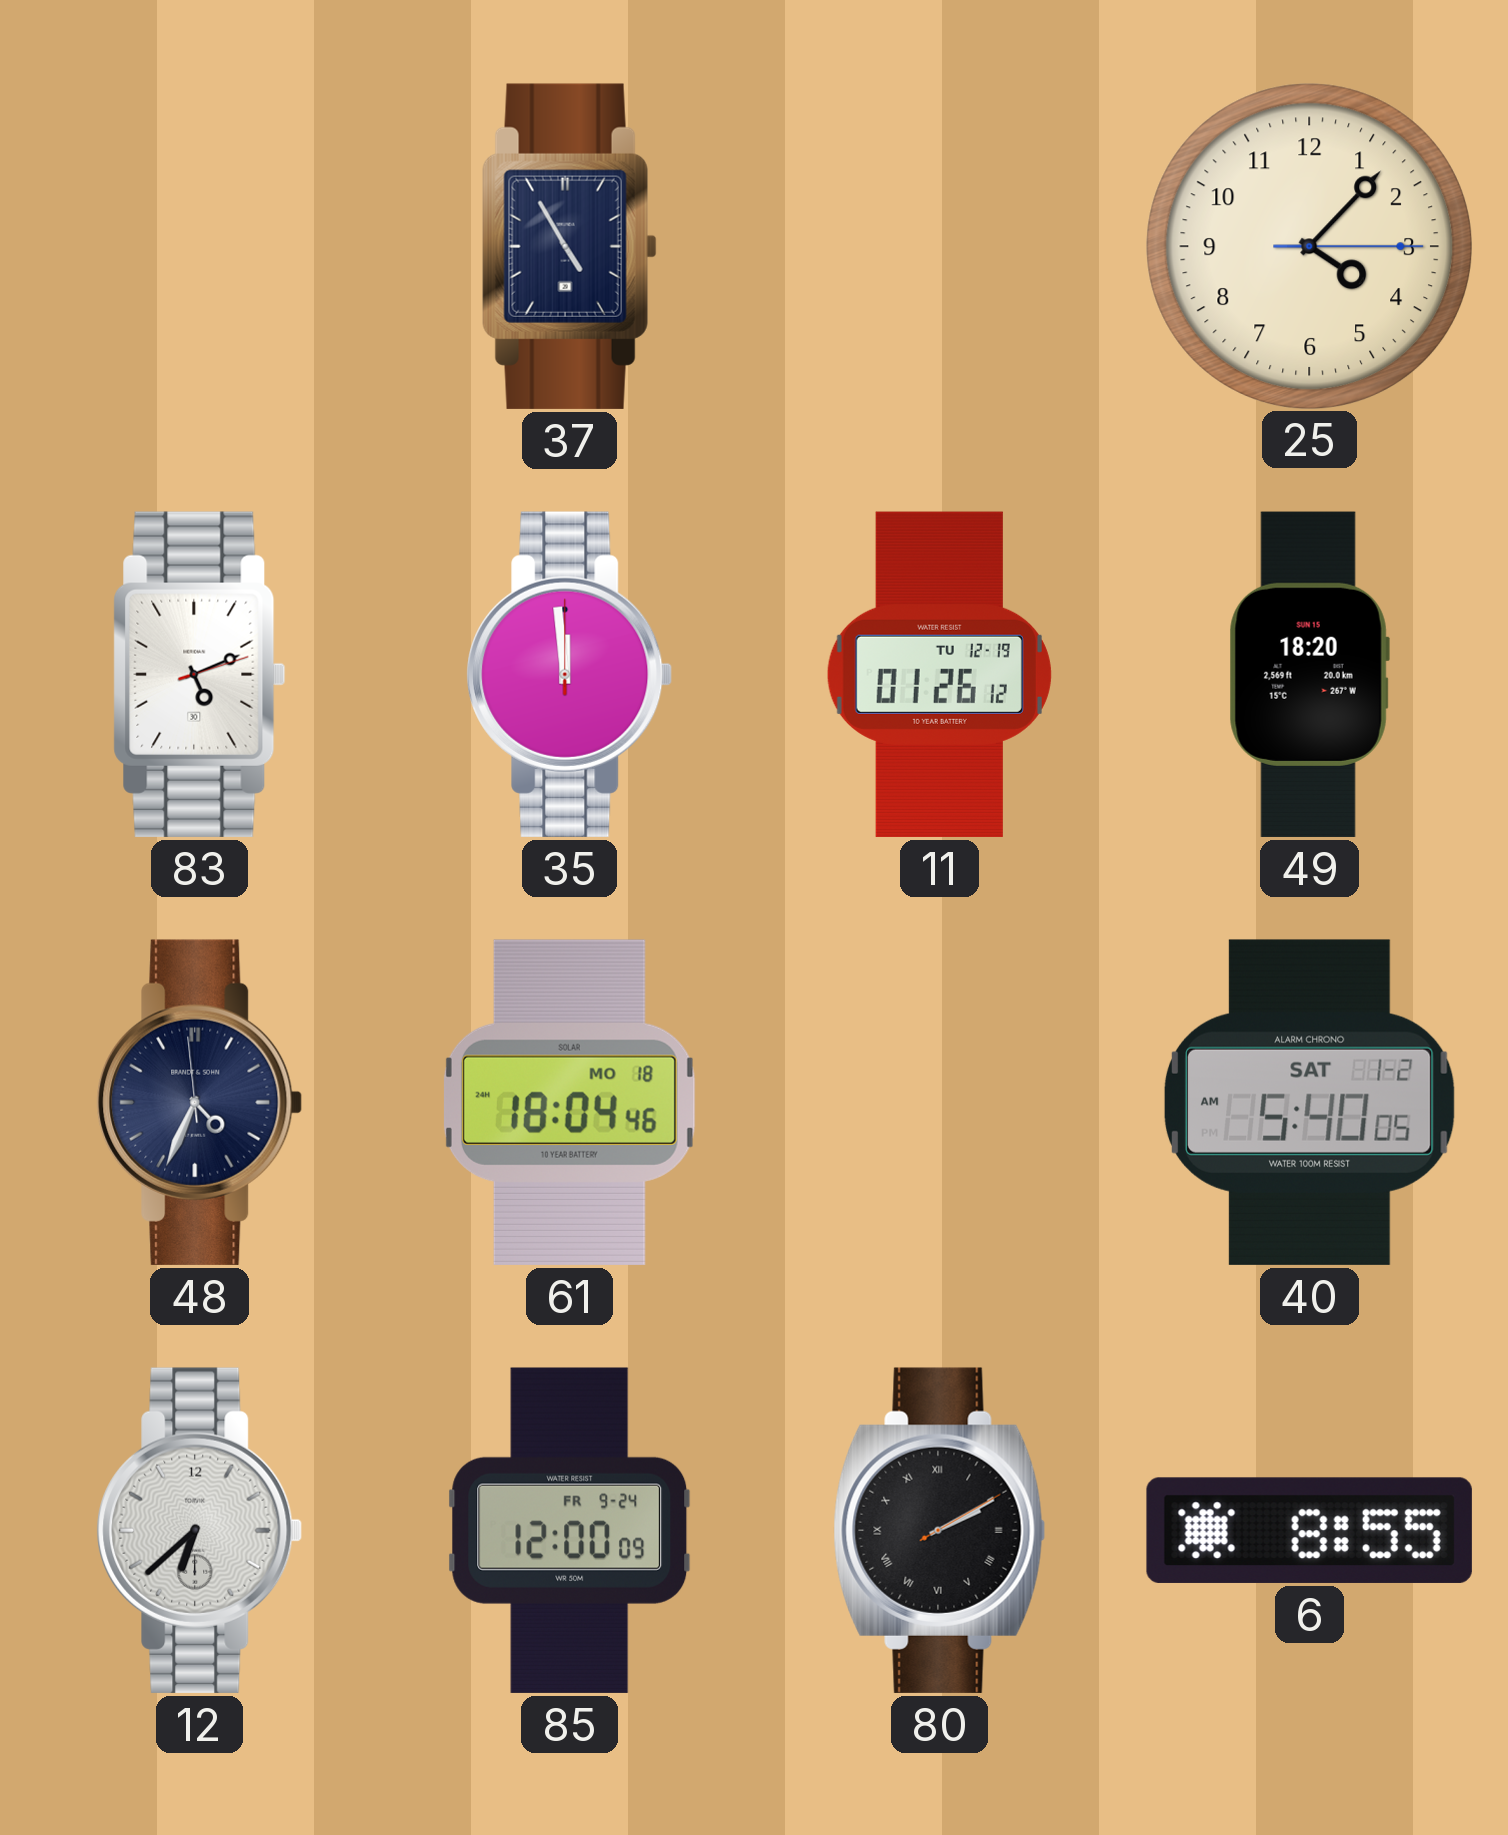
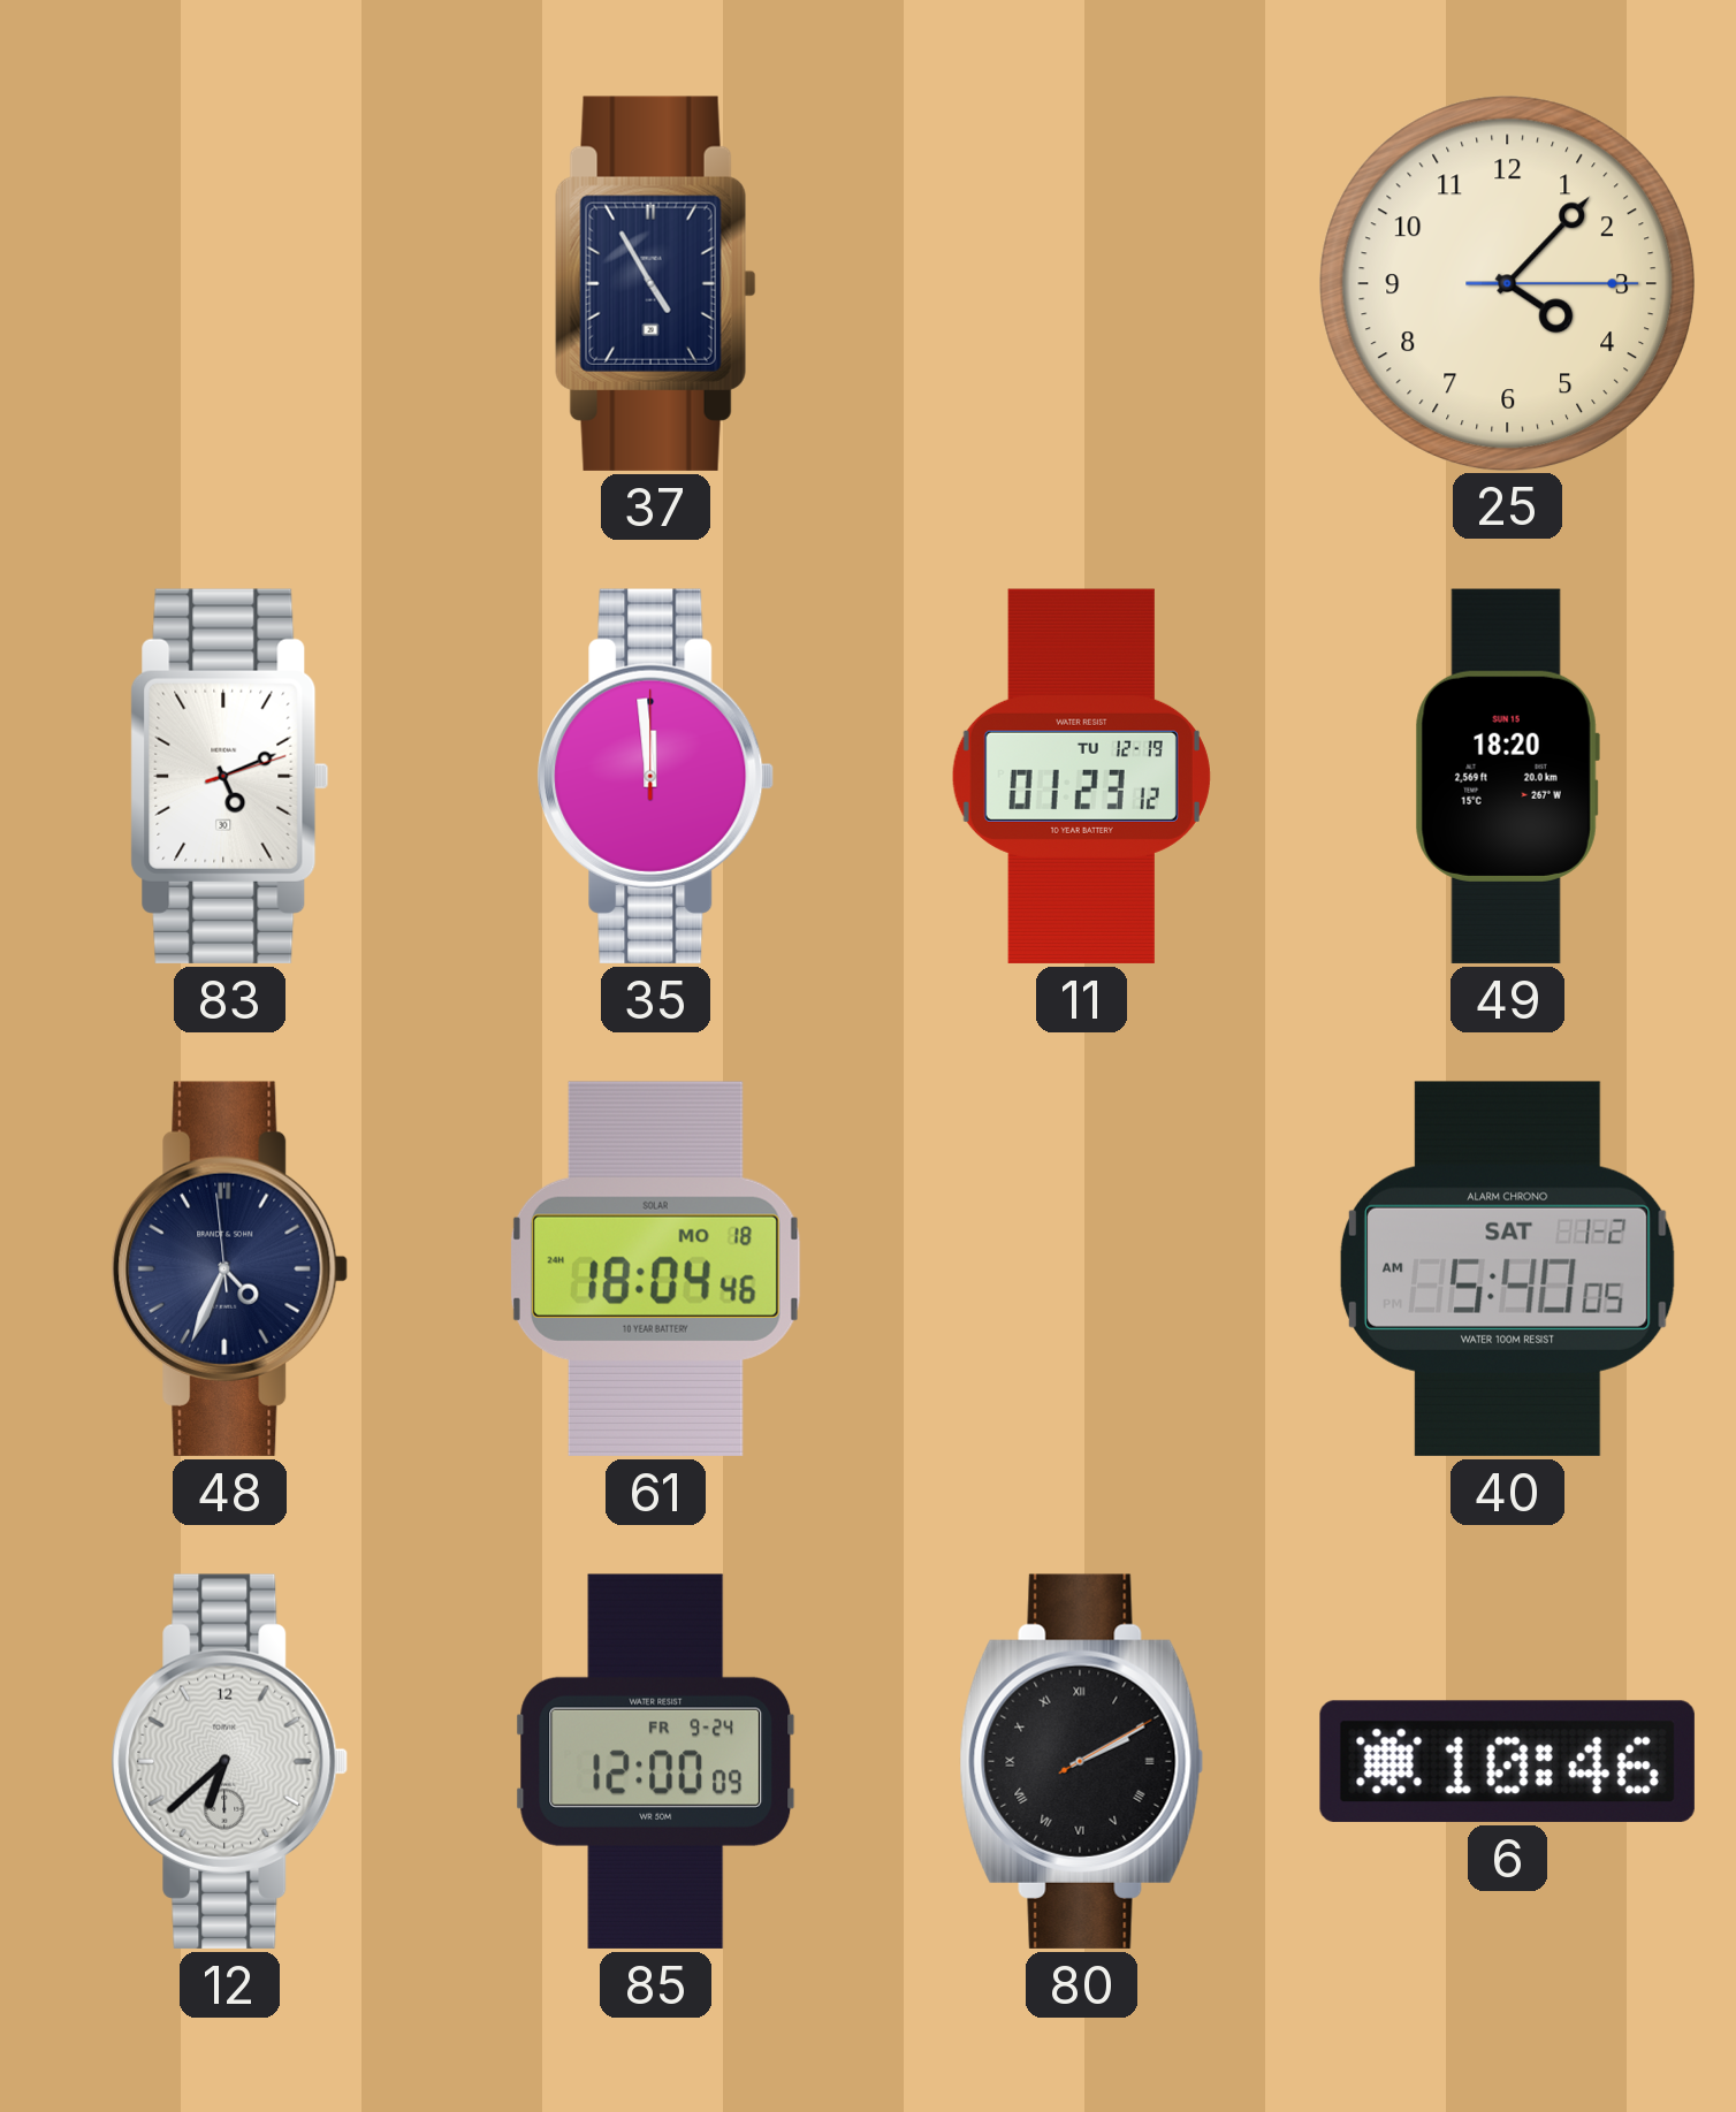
11: 01:26 -> 01:23 (1081, 776)
6: 8:55 -> 10:46 (1507, 1761)
